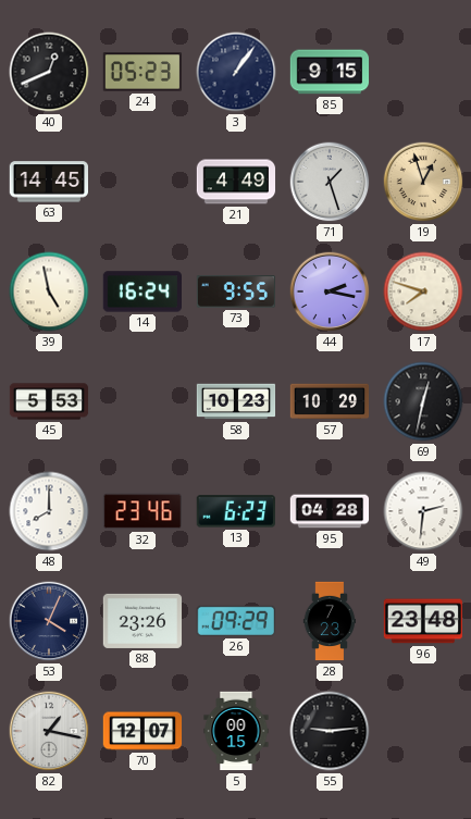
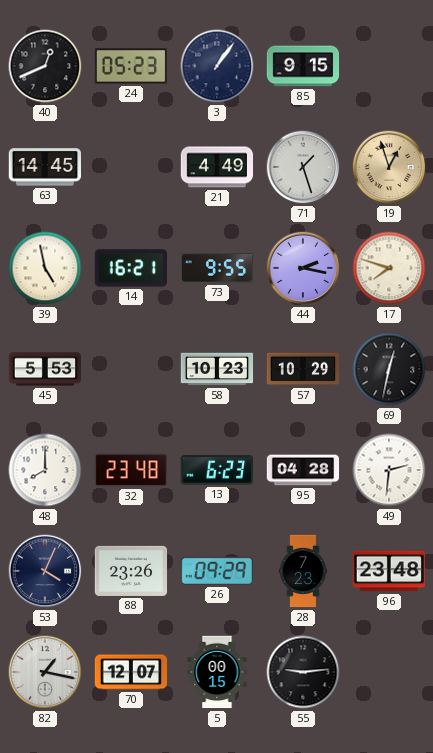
14: 16:24 -> 16:21 (130, 268)
32: 23:46 -> 23:48 (131, 470)
